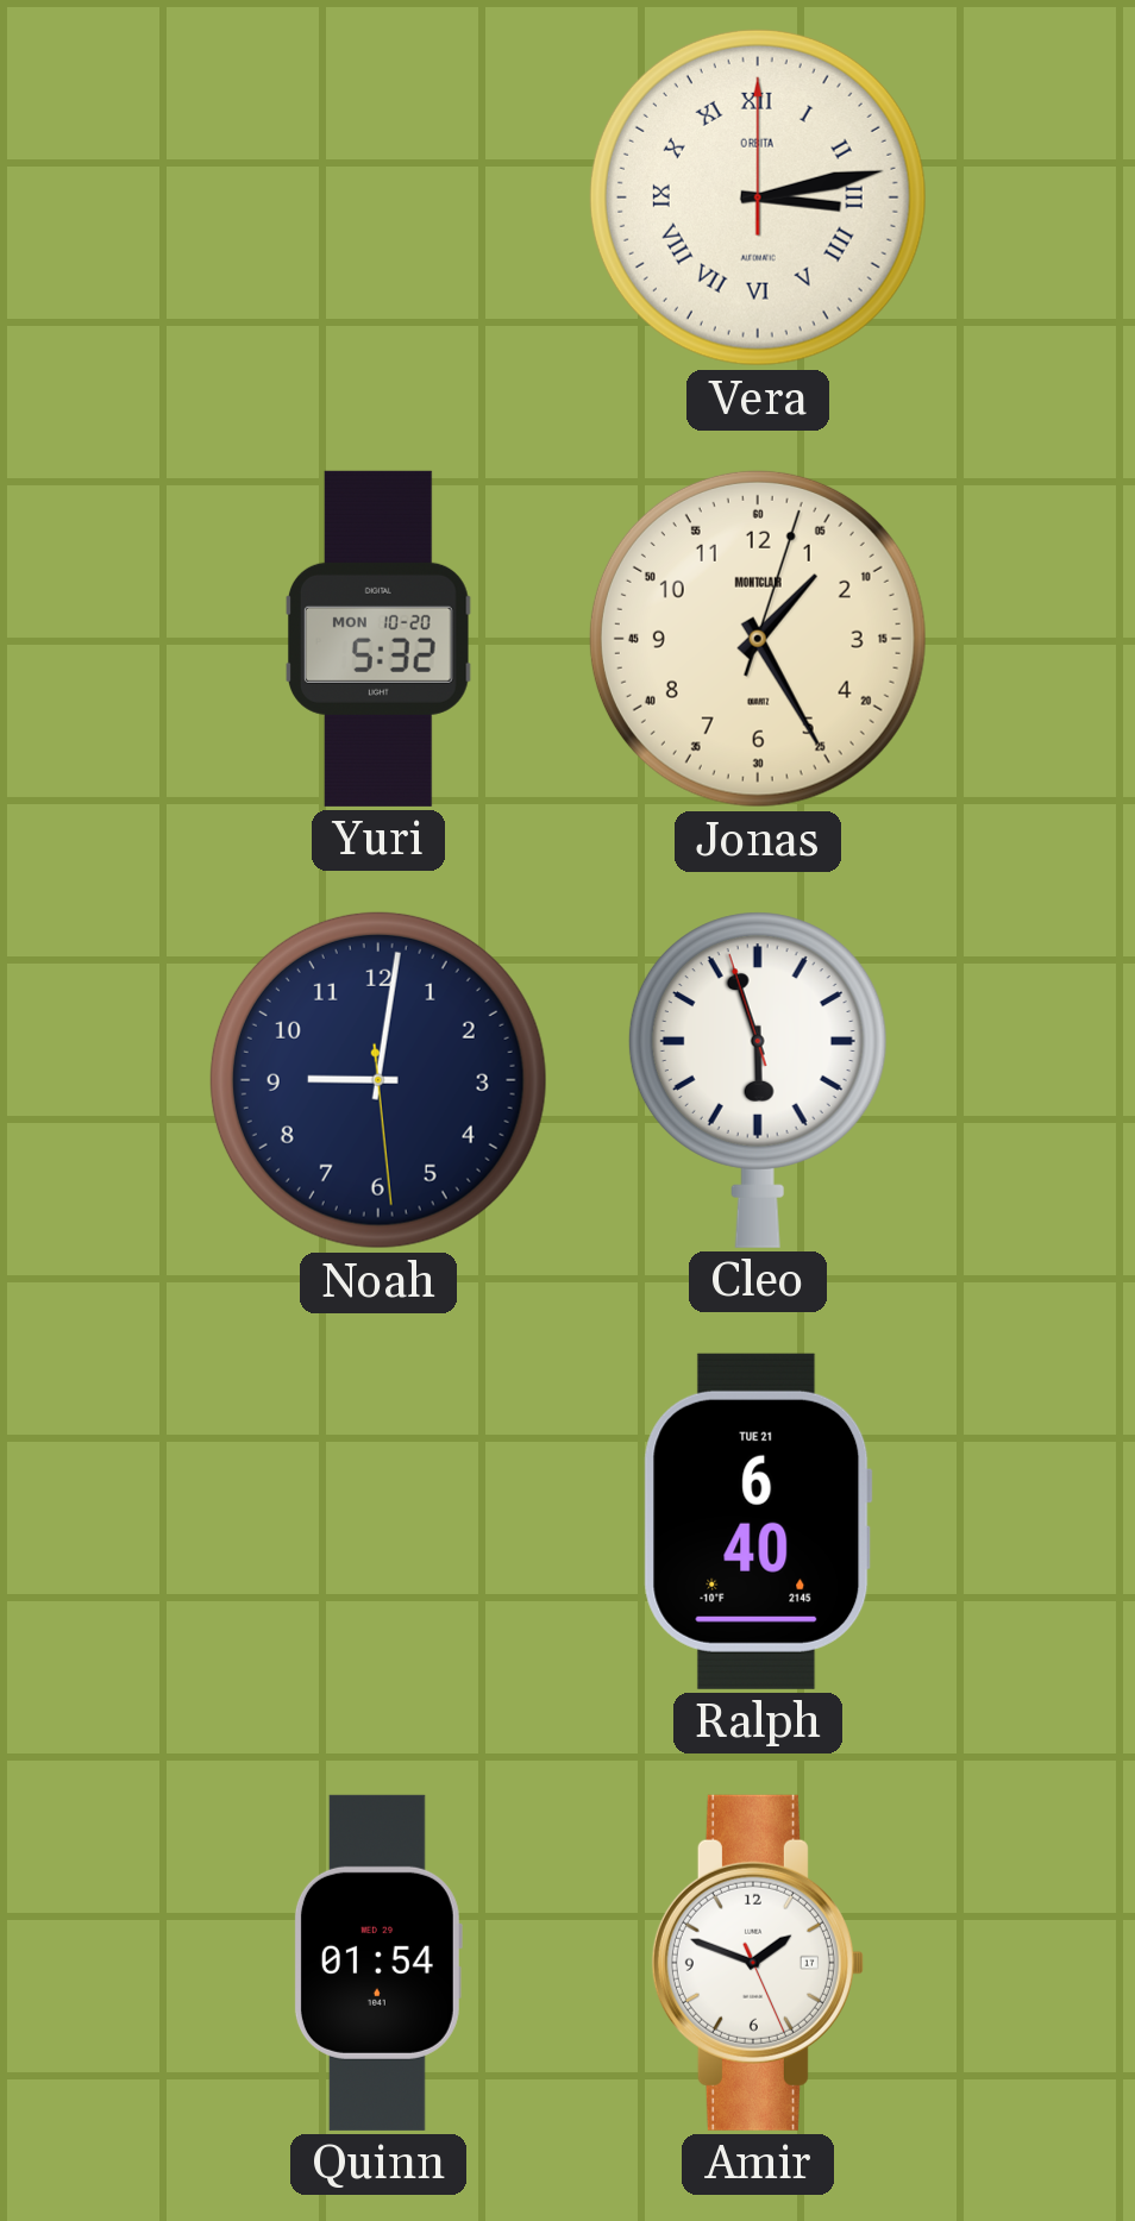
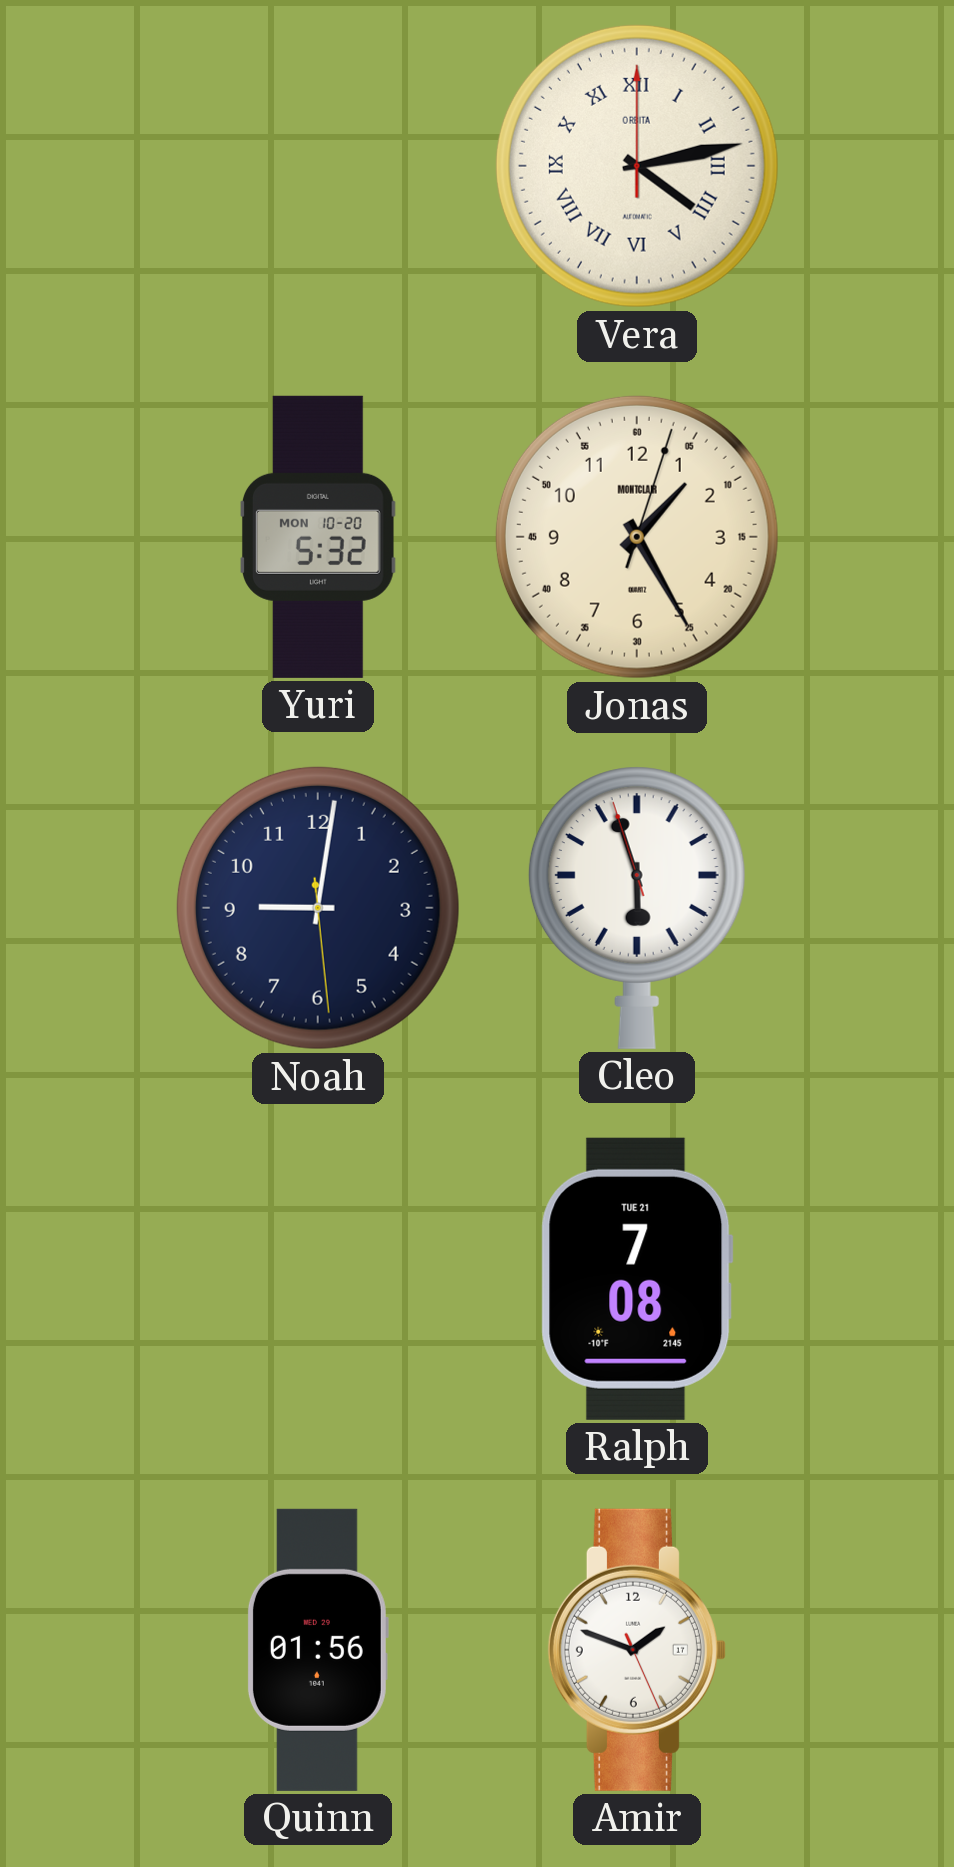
Vera: 3:13 -> 4:13 (637, 166)
Ralph: 6:40 -> 7:08 (637, 1279)
Quinn: 01:54 -> 01:56 (317, 1650)
